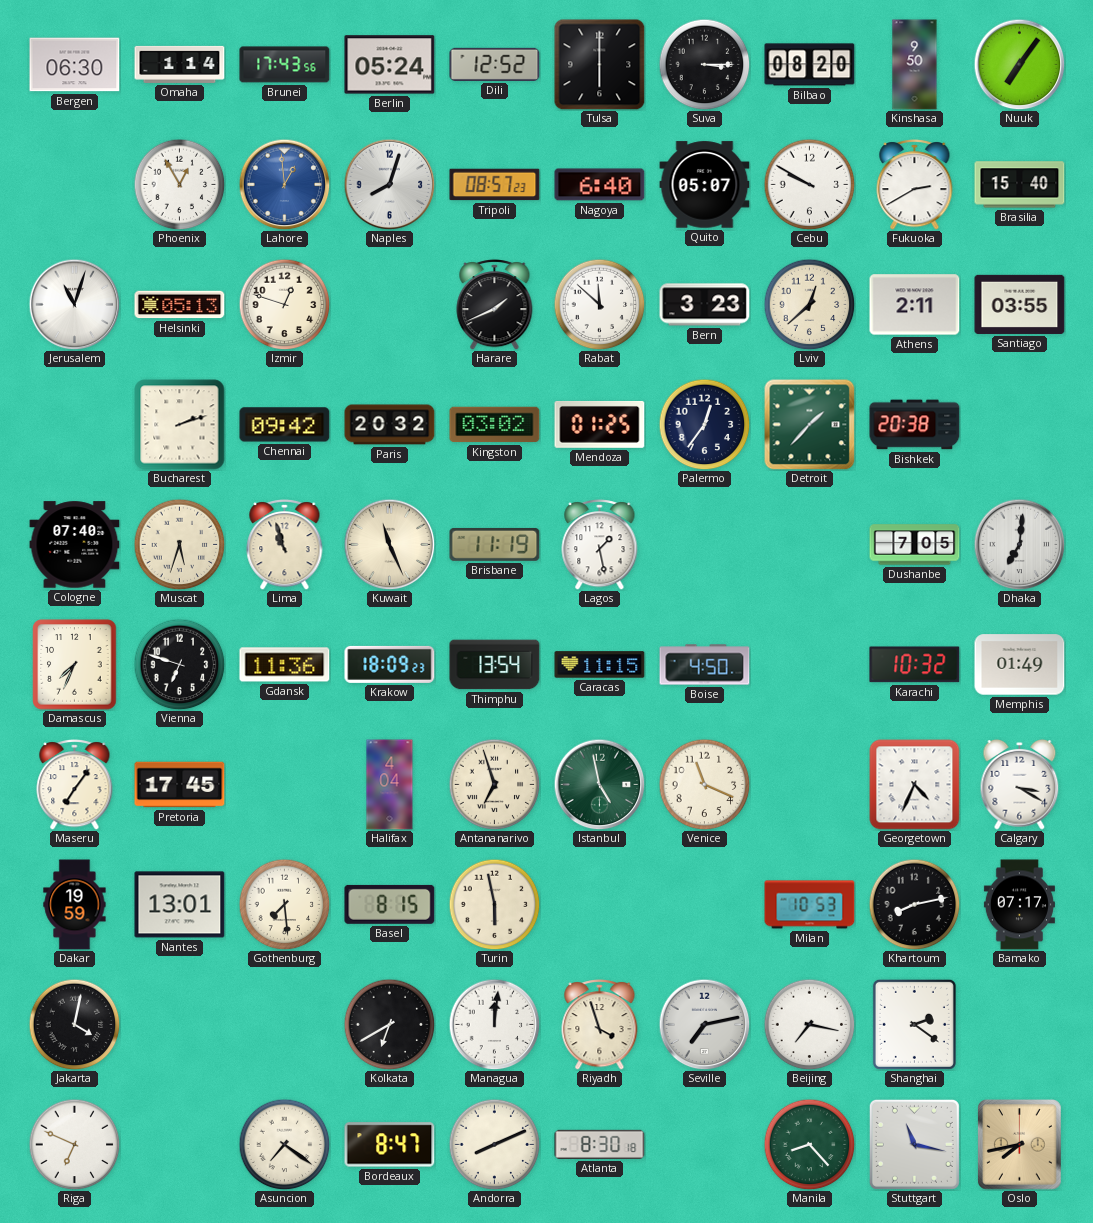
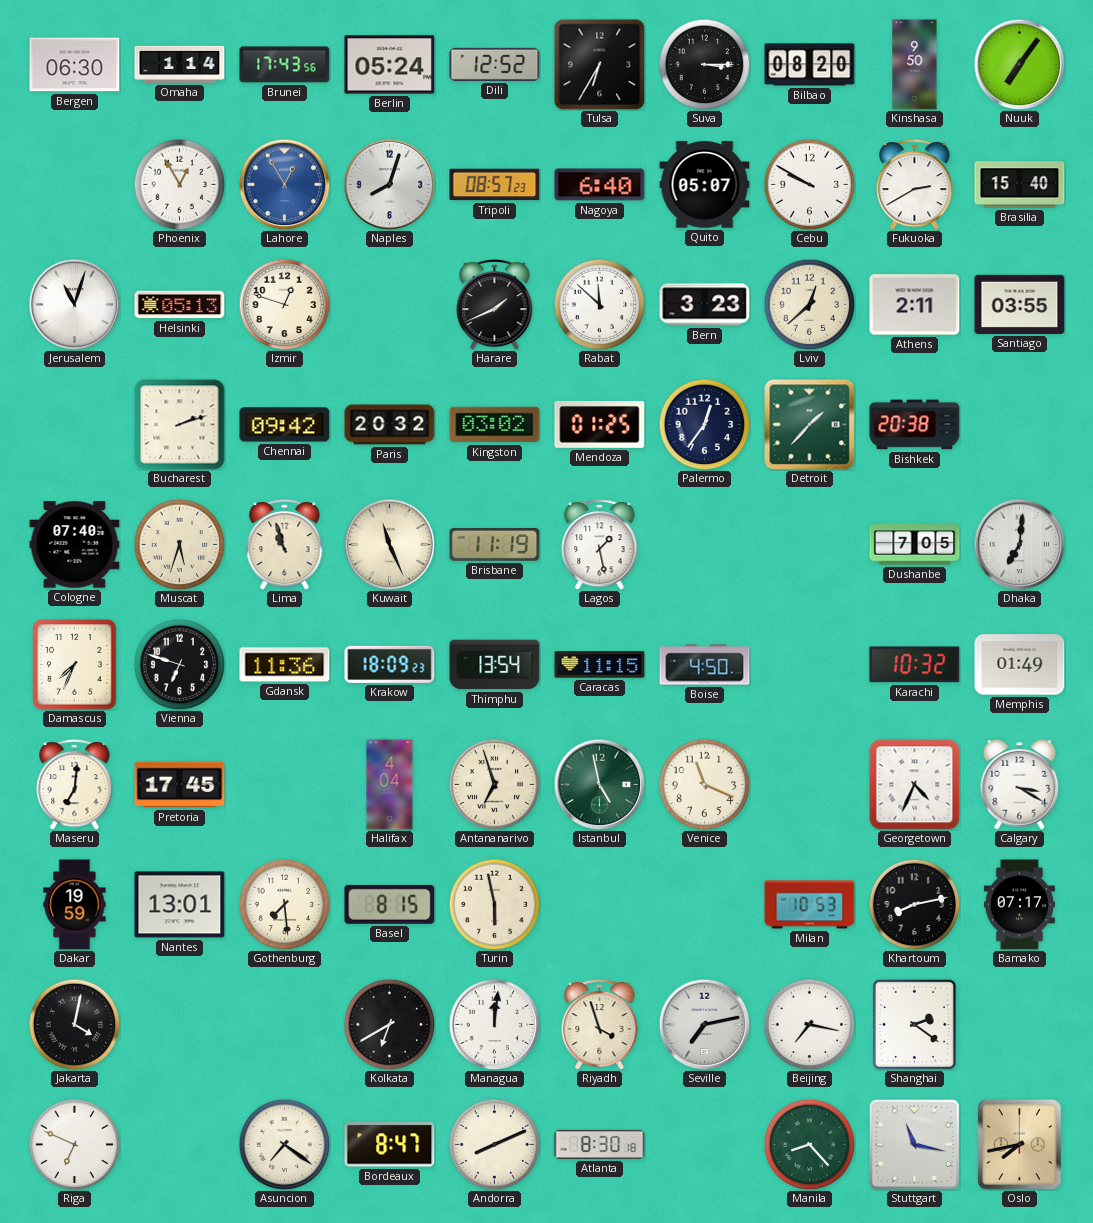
Tulsa: 6:00 -> 6:35 (600, 65)
Lahore: 12:59 -> 12:55 (284, 184)
Maseru: 7:06 -> 7:01 (75, 785)
